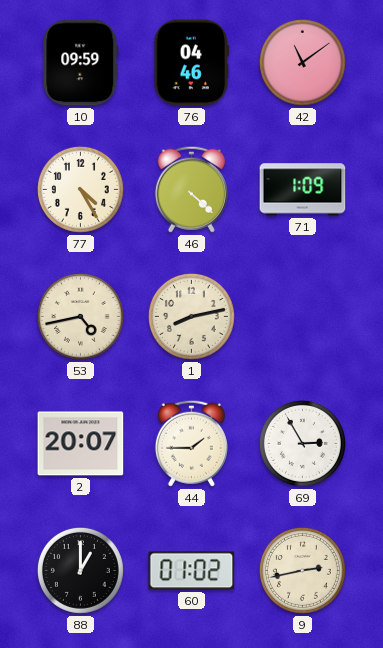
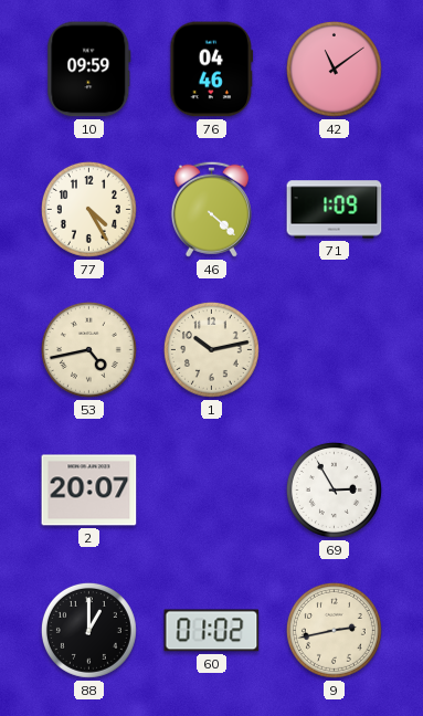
1: 8:13 -> 10:13 (211, 349)
44: 1:45 -> none (191, 443)
